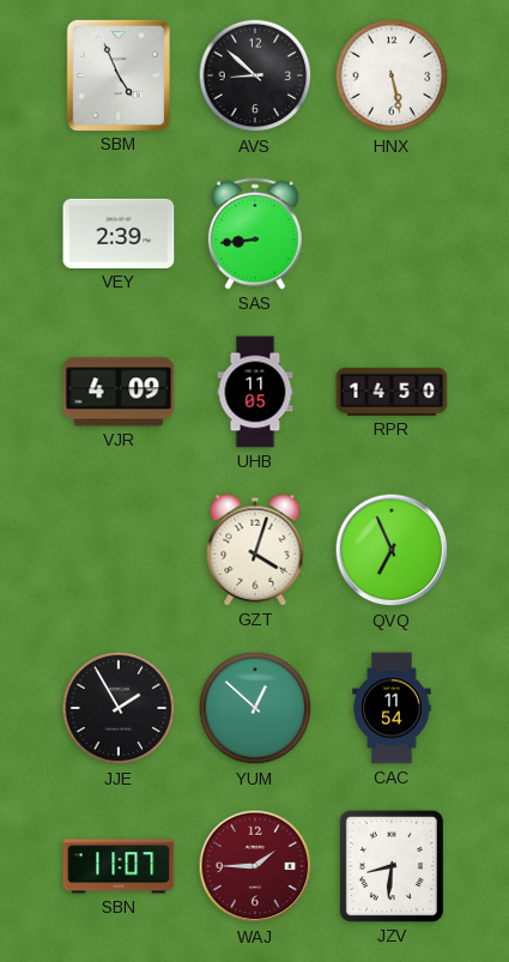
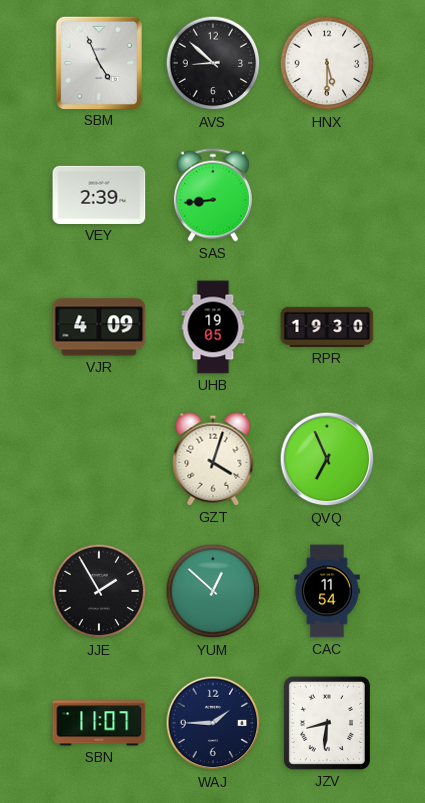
HNX: 5:28 -> 5:30 (327, 63)
UHB: 11:05 -> 19:05 (213, 327)
RPR: 14:50 -> 19:30 (327, 327)
WAJ dial: burgundy -> navy (213, 723)
